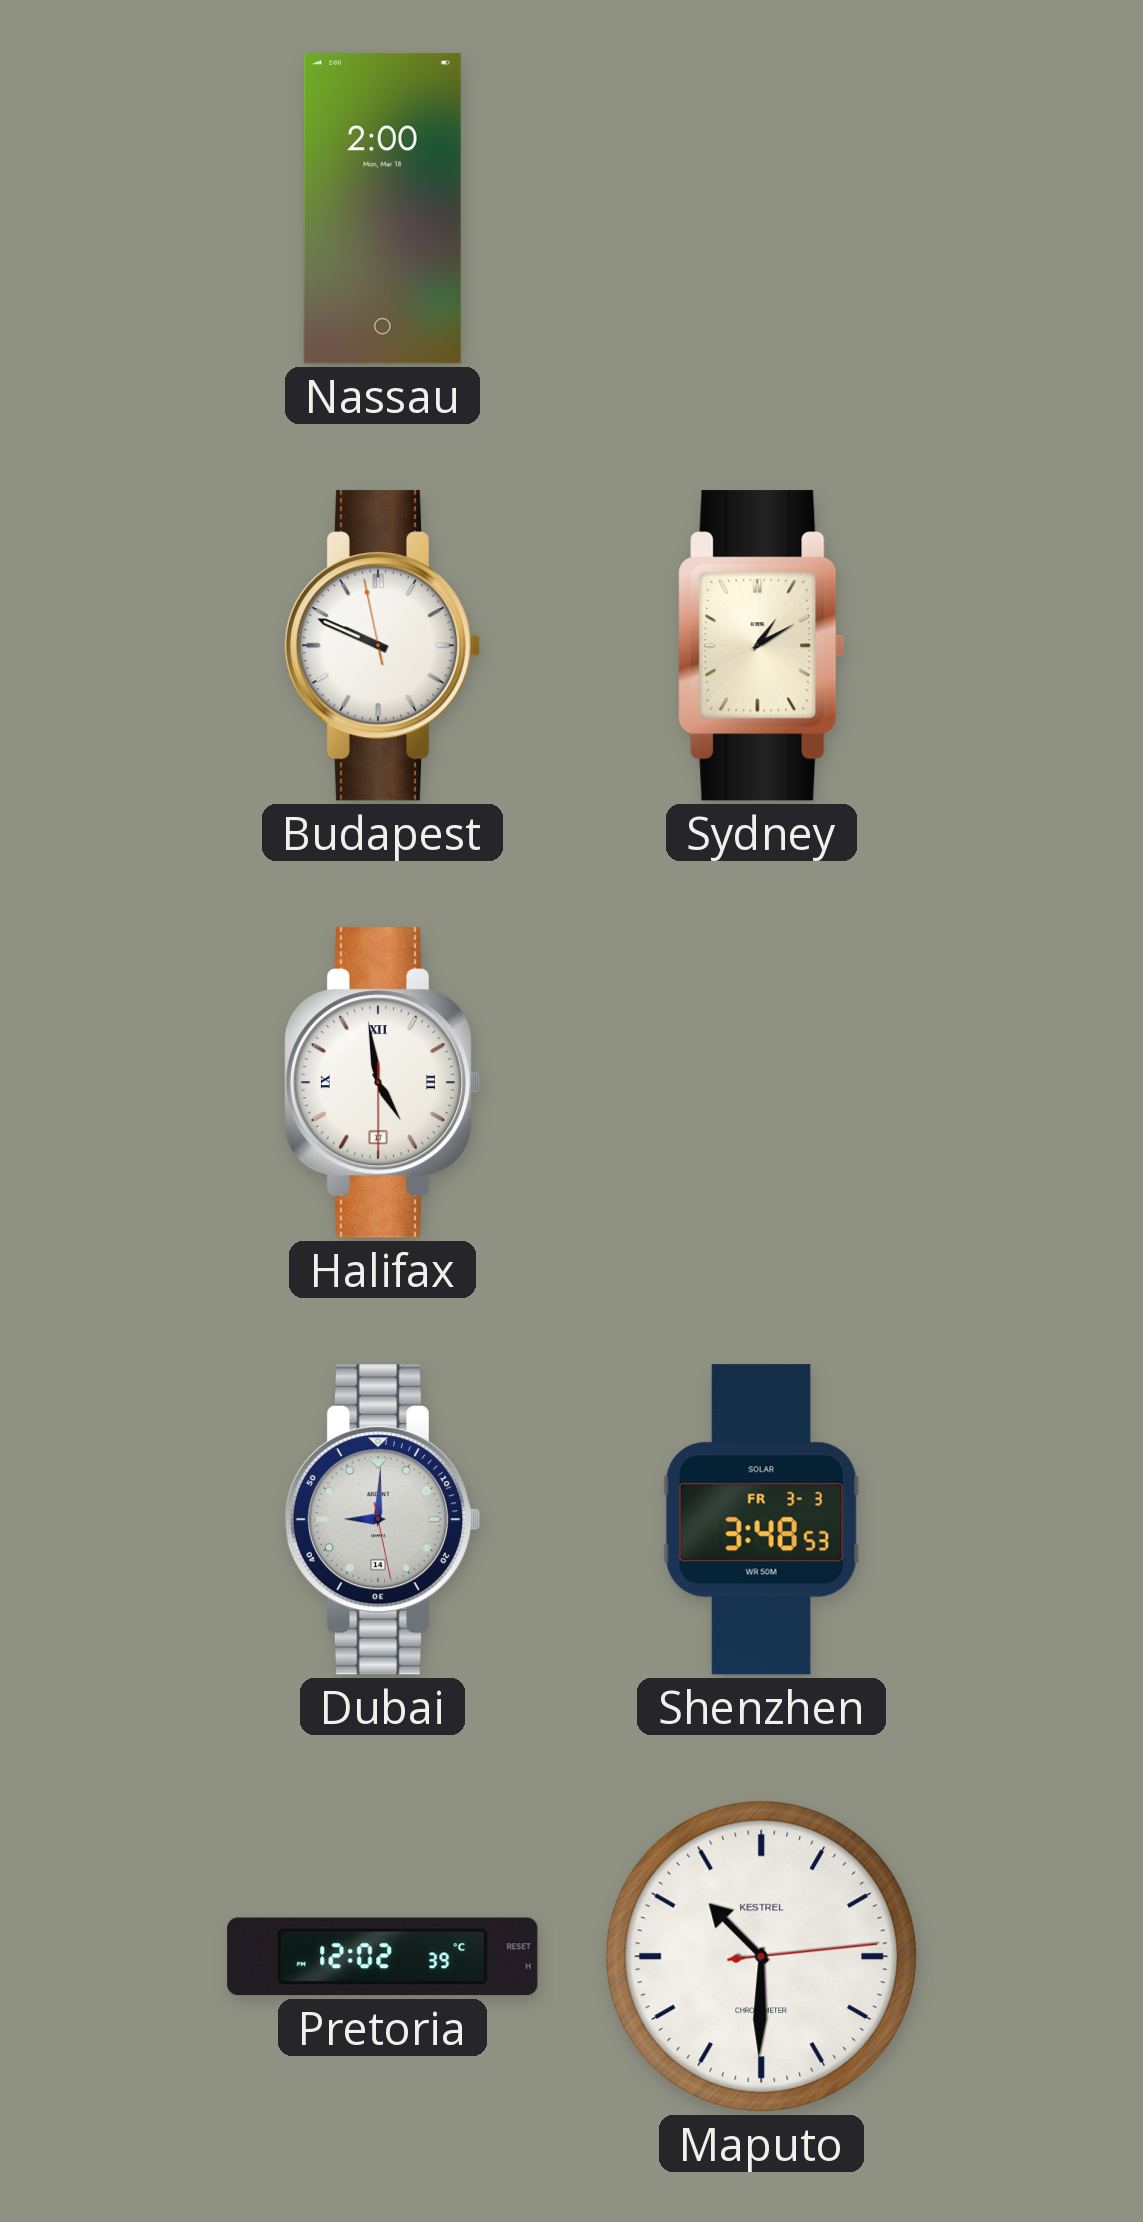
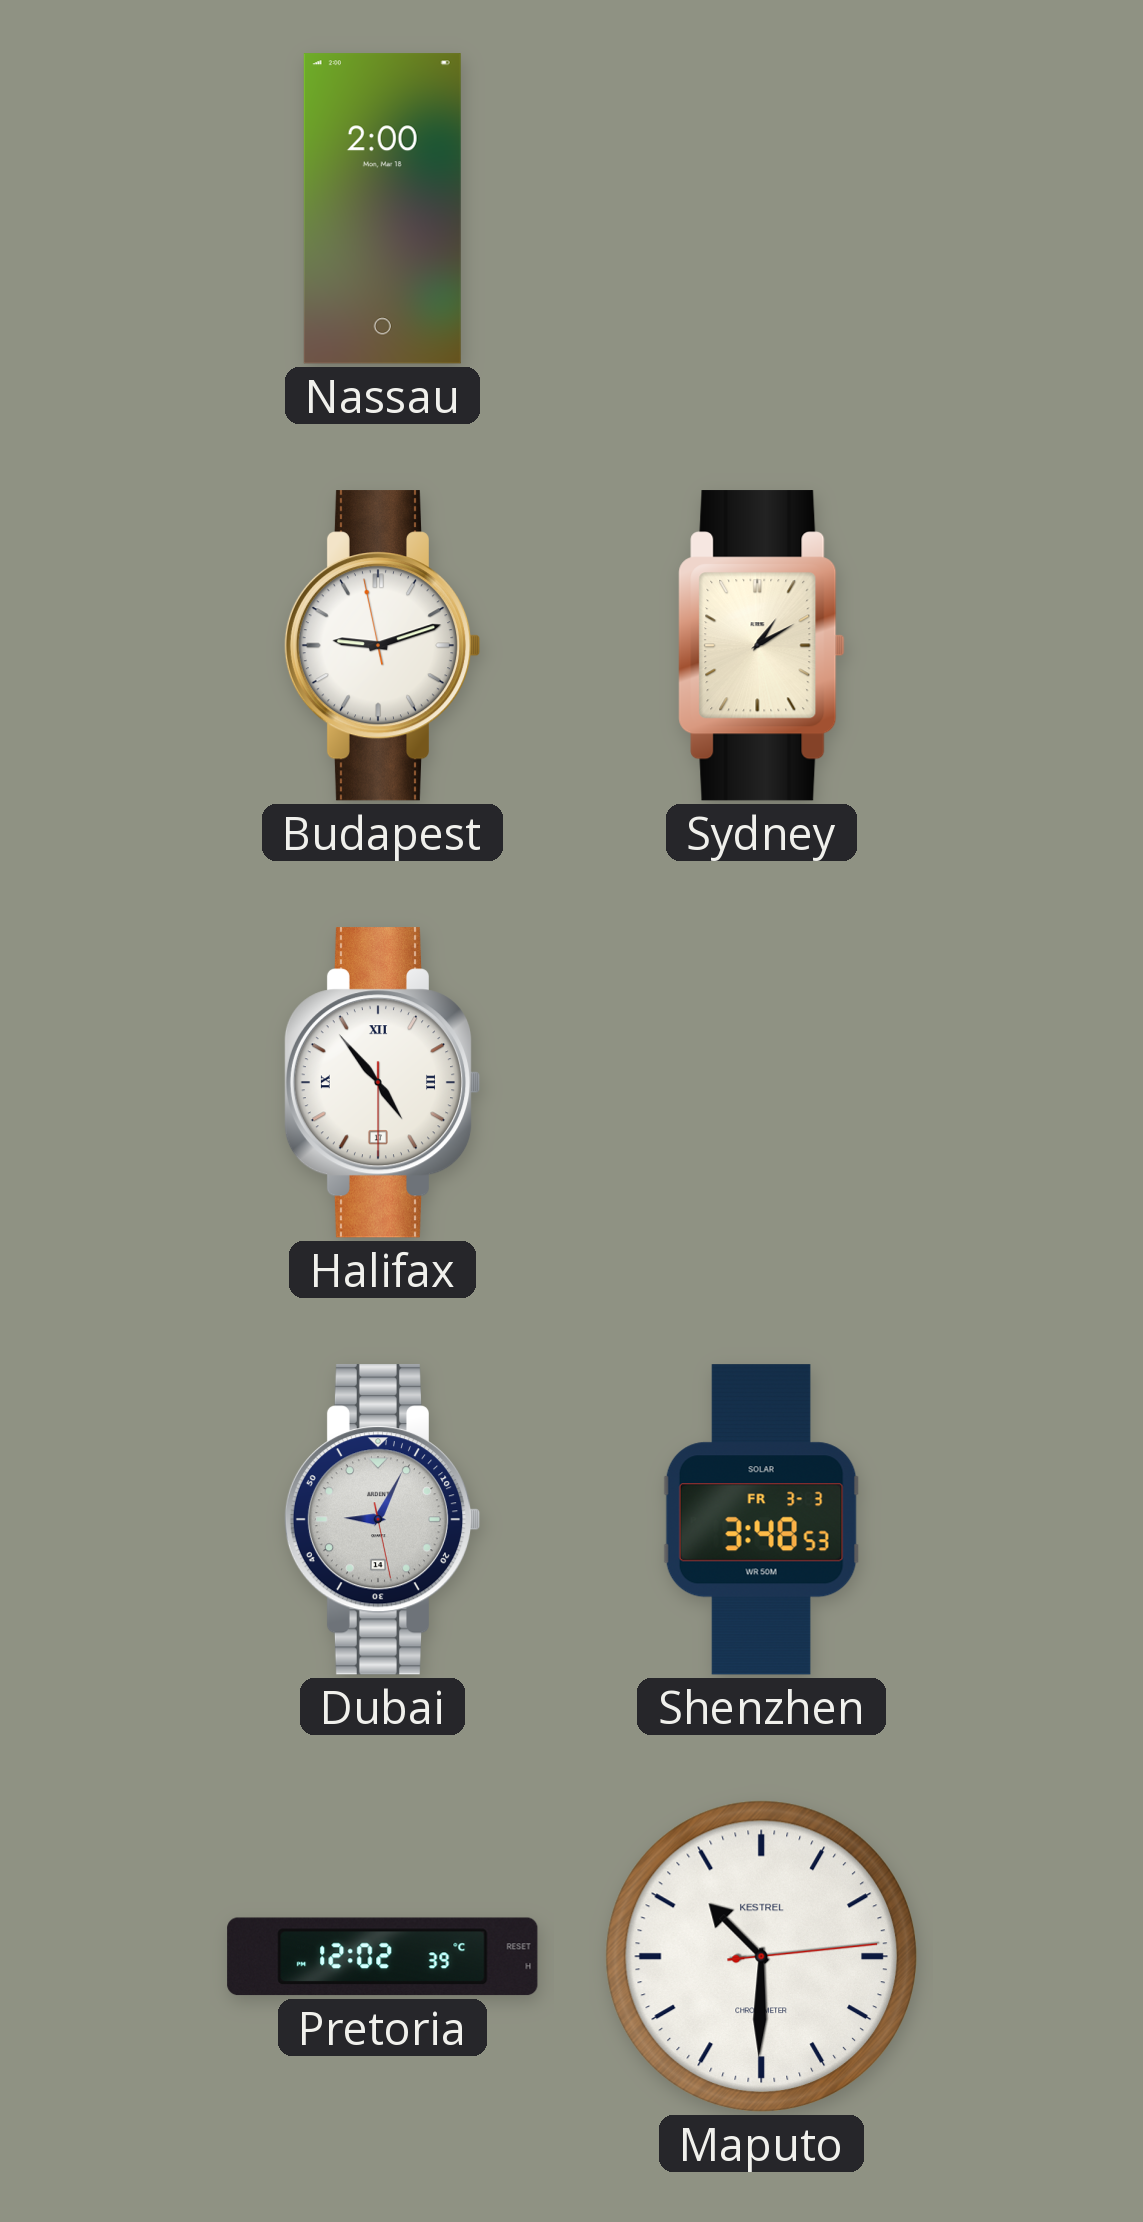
Budapest: 9:48 -> 9:11 (382, 646)
Halifax: 4:58 -> 4:53 (382, 1083)
Dubai: 9:00 -> 9:04 (382, 1520)
